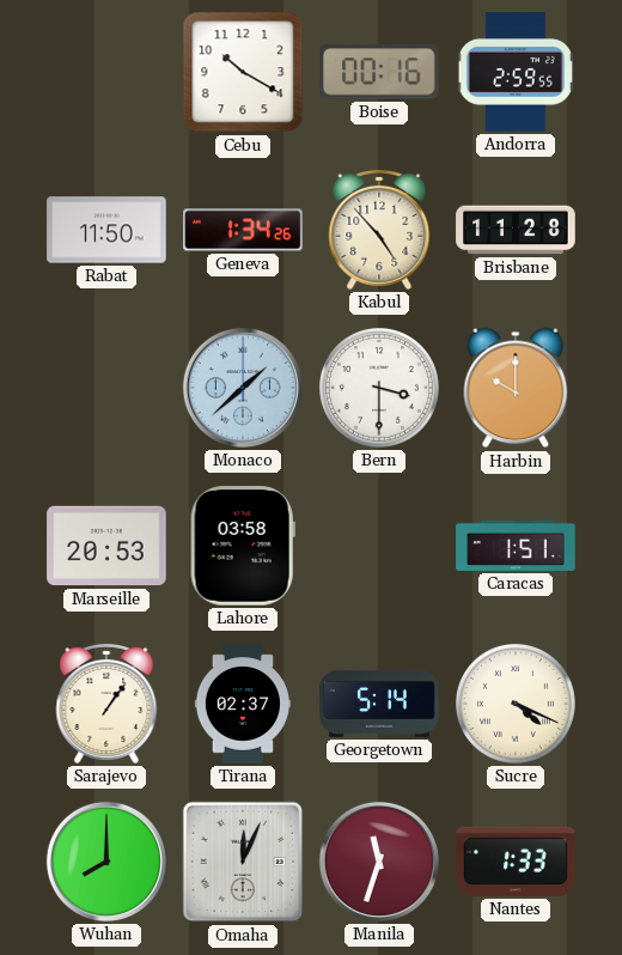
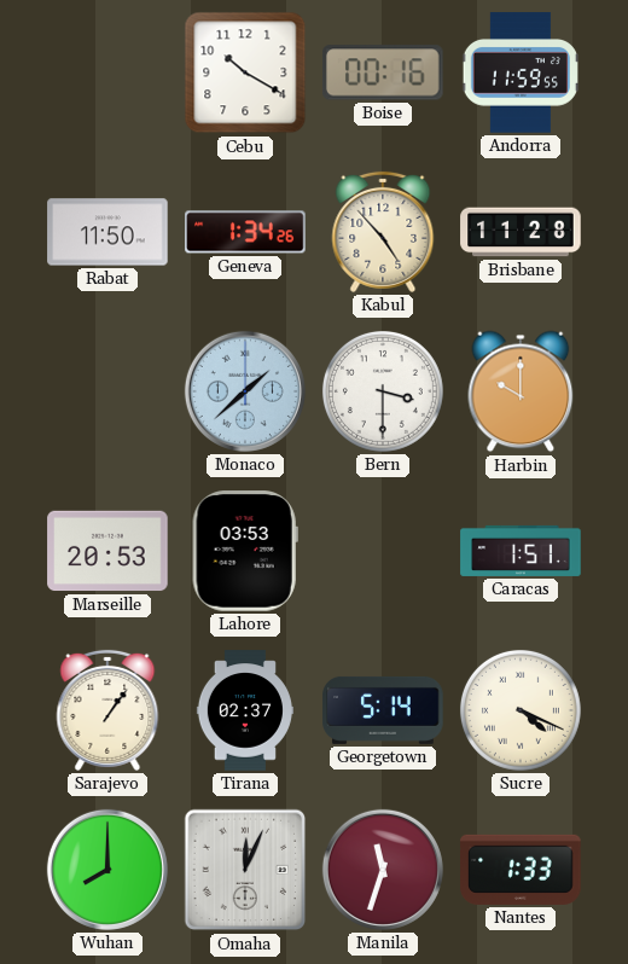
Andorra: 2:59 -> 11:59 (521, 72)
Lahore: 03:58 -> 03:53 (245, 551)
